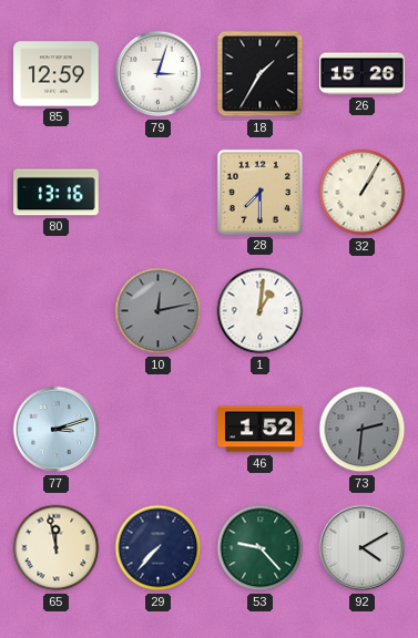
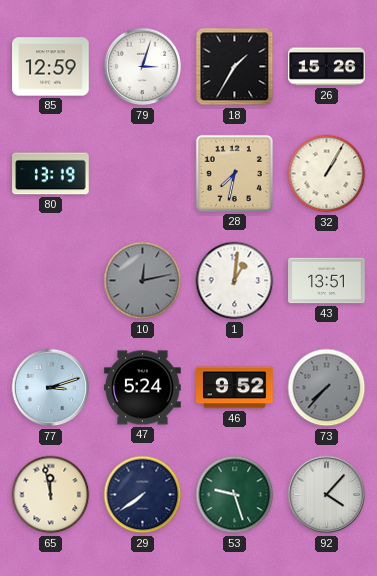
80: 13:16 -> 13:19 (51, 174)
28: 7:30 -> 7:32 (234, 173)
43: none -> 13:51 (327, 281)
47: none -> 5:24 (143, 388)
46: 1:52 -> 9:52 (235, 388)
73: 2:31 -> 7:37 (327, 388)
29: 7:37 -> 7:39 (143, 495)
53: 9:23 -> 9:27 (235, 495)
92: 4:10 -> 4:07 (327, 495)
